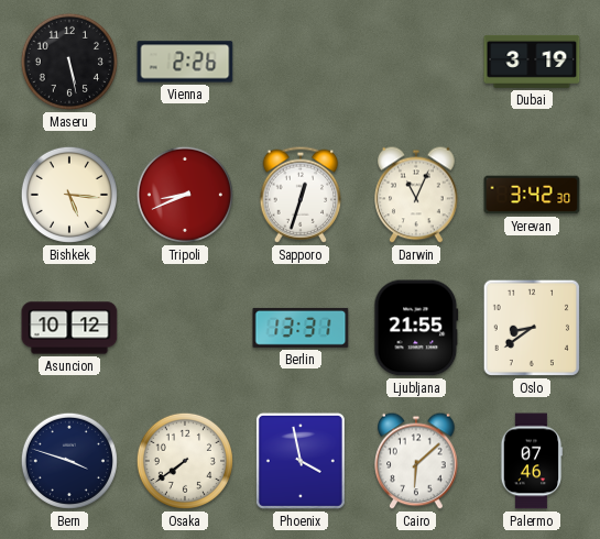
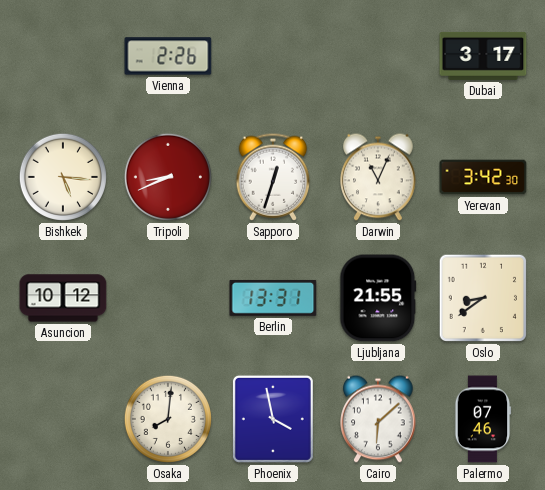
Maseru: 5:28 -> none (69, 62)
Dubai: 3:19 -> 3:17 (483, 56)
Bern: 3:48 -> none (69, 461)
Osaka: 7:39 -> 8:01 (168, 419)
